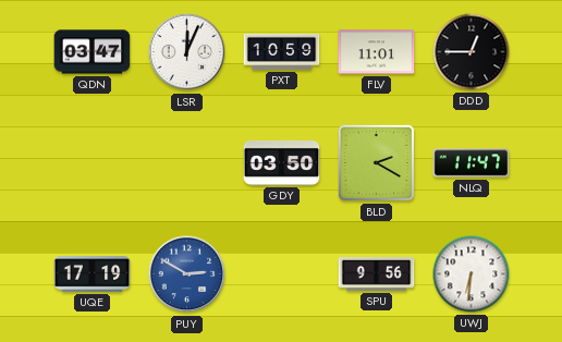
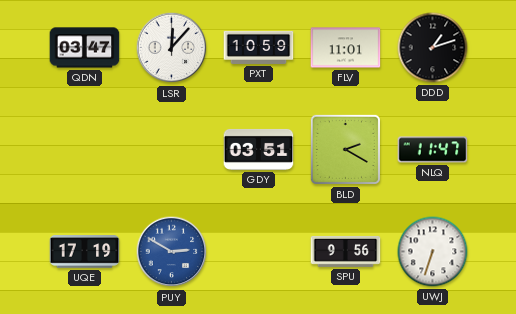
LSR: 12:04 -> 12:07 (172, 48)
DDD: 12:45 -> 1:12 (433, 48)
GDY: 03:50 -> 03:51 (259, 149)
UWJ: 6:31 -> 6:33 (433, 252)
